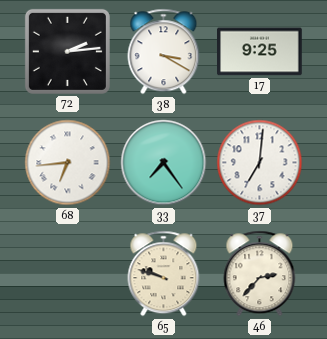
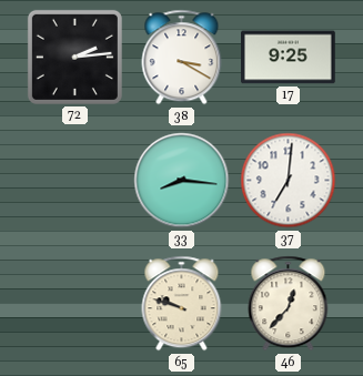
68: 6:44 -> none (68, 163)
33: 7:24 -> 8:16 (182, 181)
46: 2:37 -> 12:37 (289, 304)
